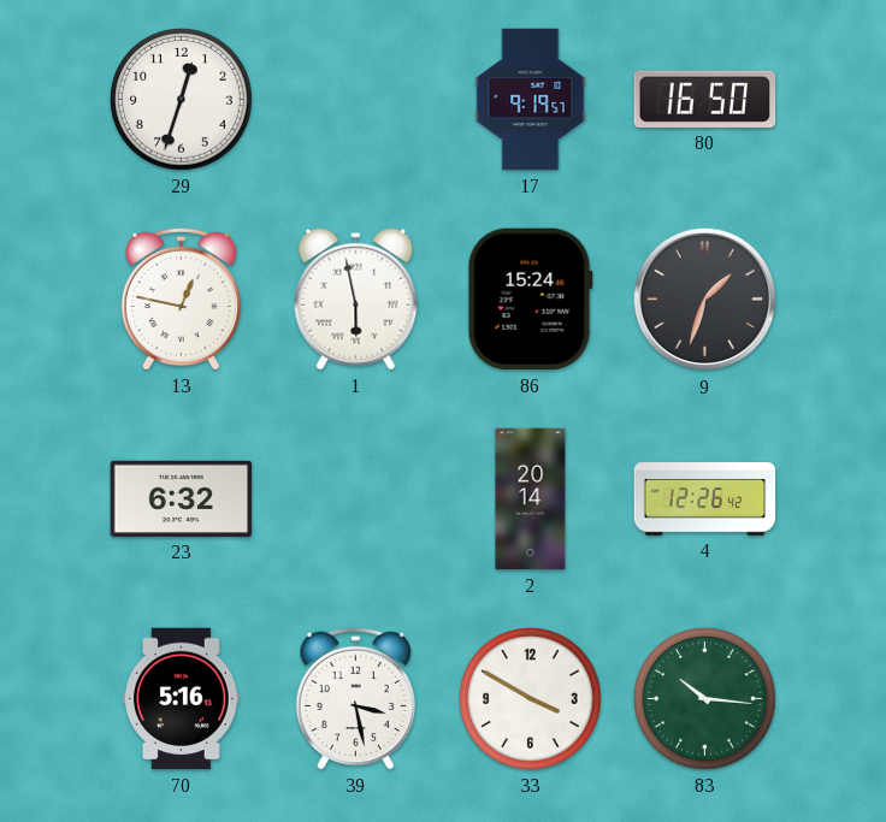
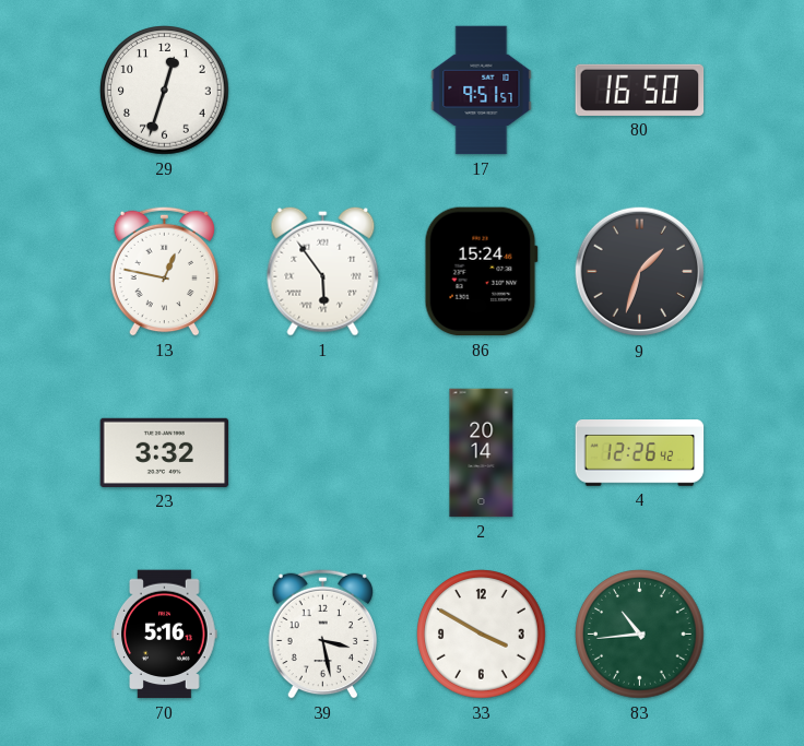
17: 9:19 -> 9:51 (482, 91)
1: 5:58 -> 5:54 (323, 271)
23: 6:32 -> 3:32 (165, 452)
83: 10:16 -> 10:44 (640, 635)
